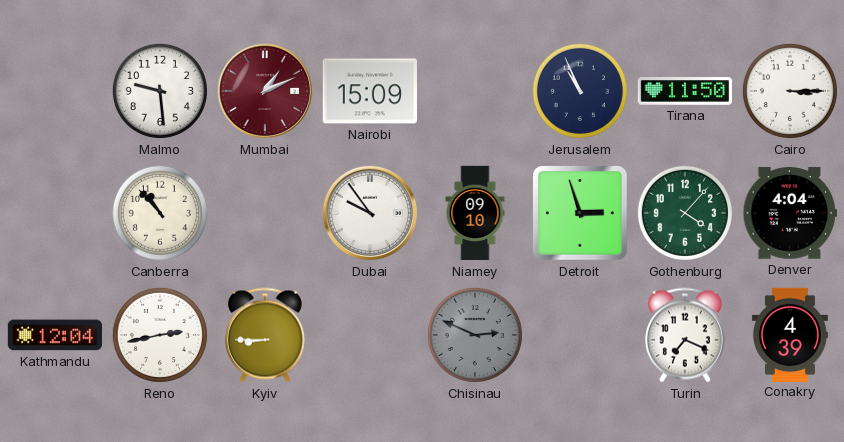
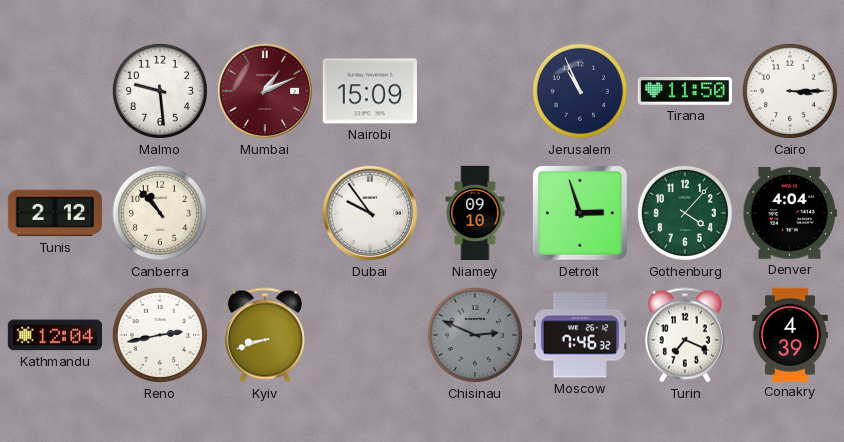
Tunis: none -> 2:12 (54, 213)
Kyiv: 8:45 -> 8:42 (265, 335)
Moscow: none -> 7:46 (580, 335)
